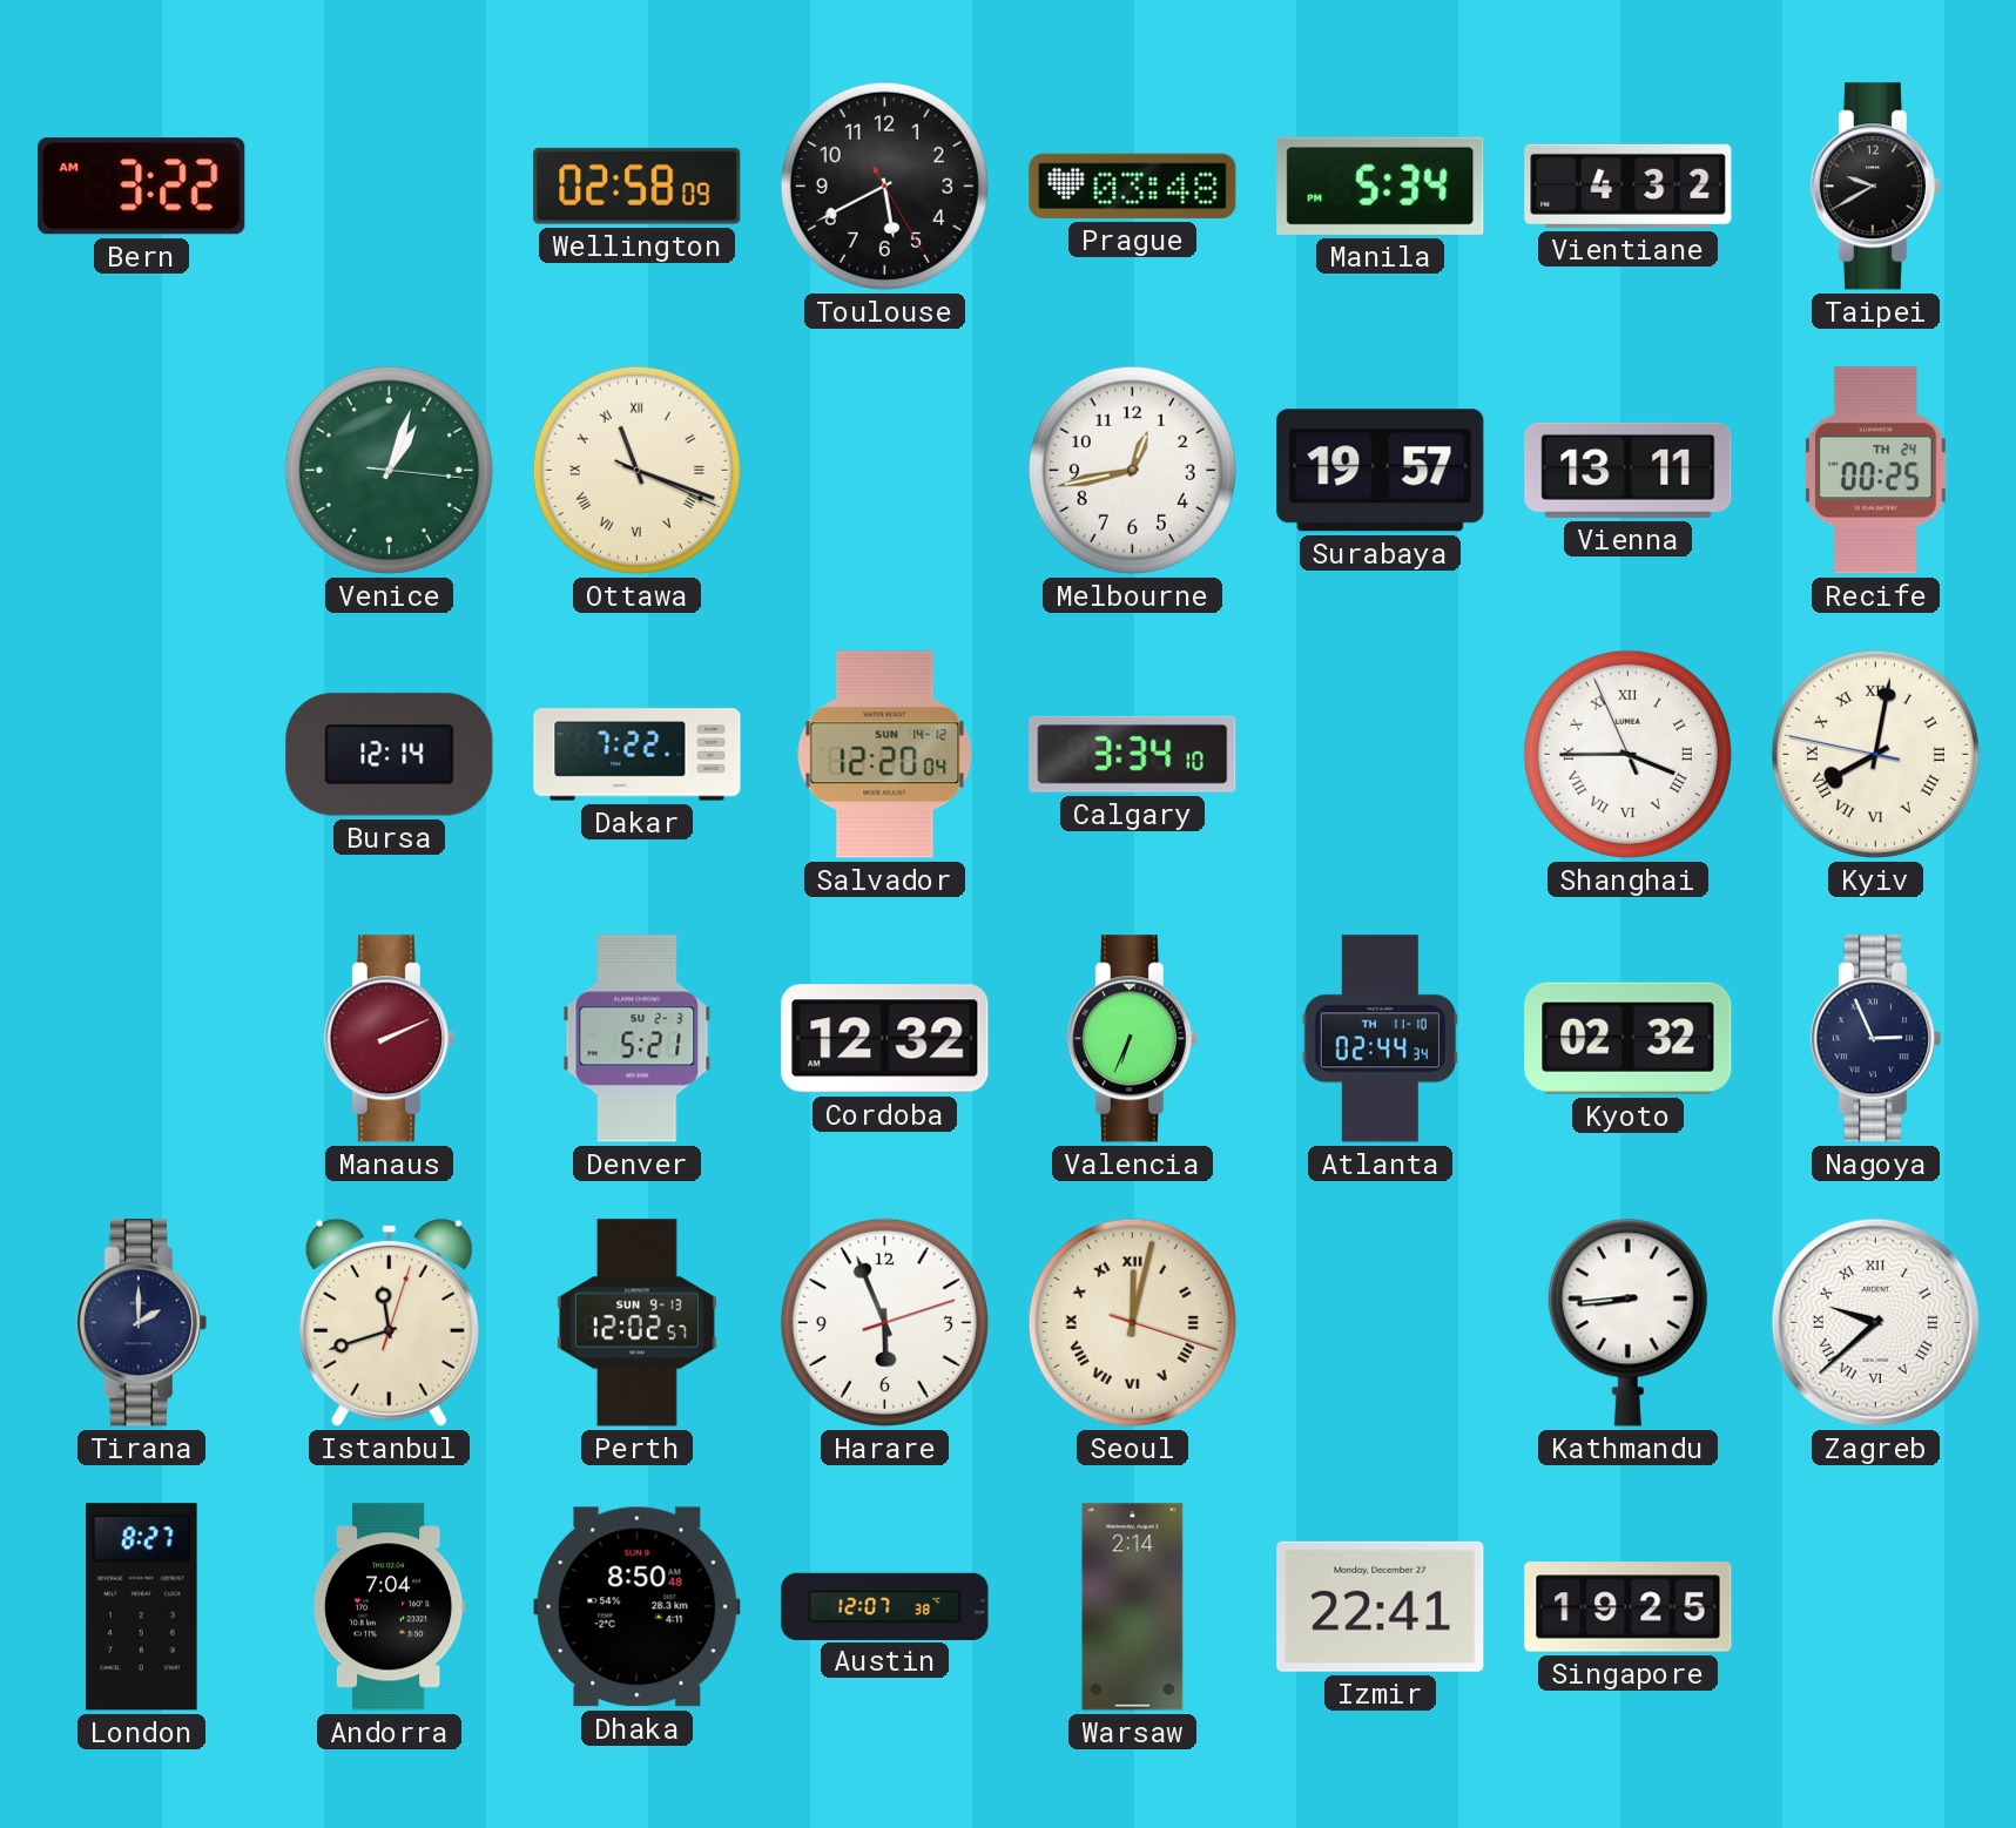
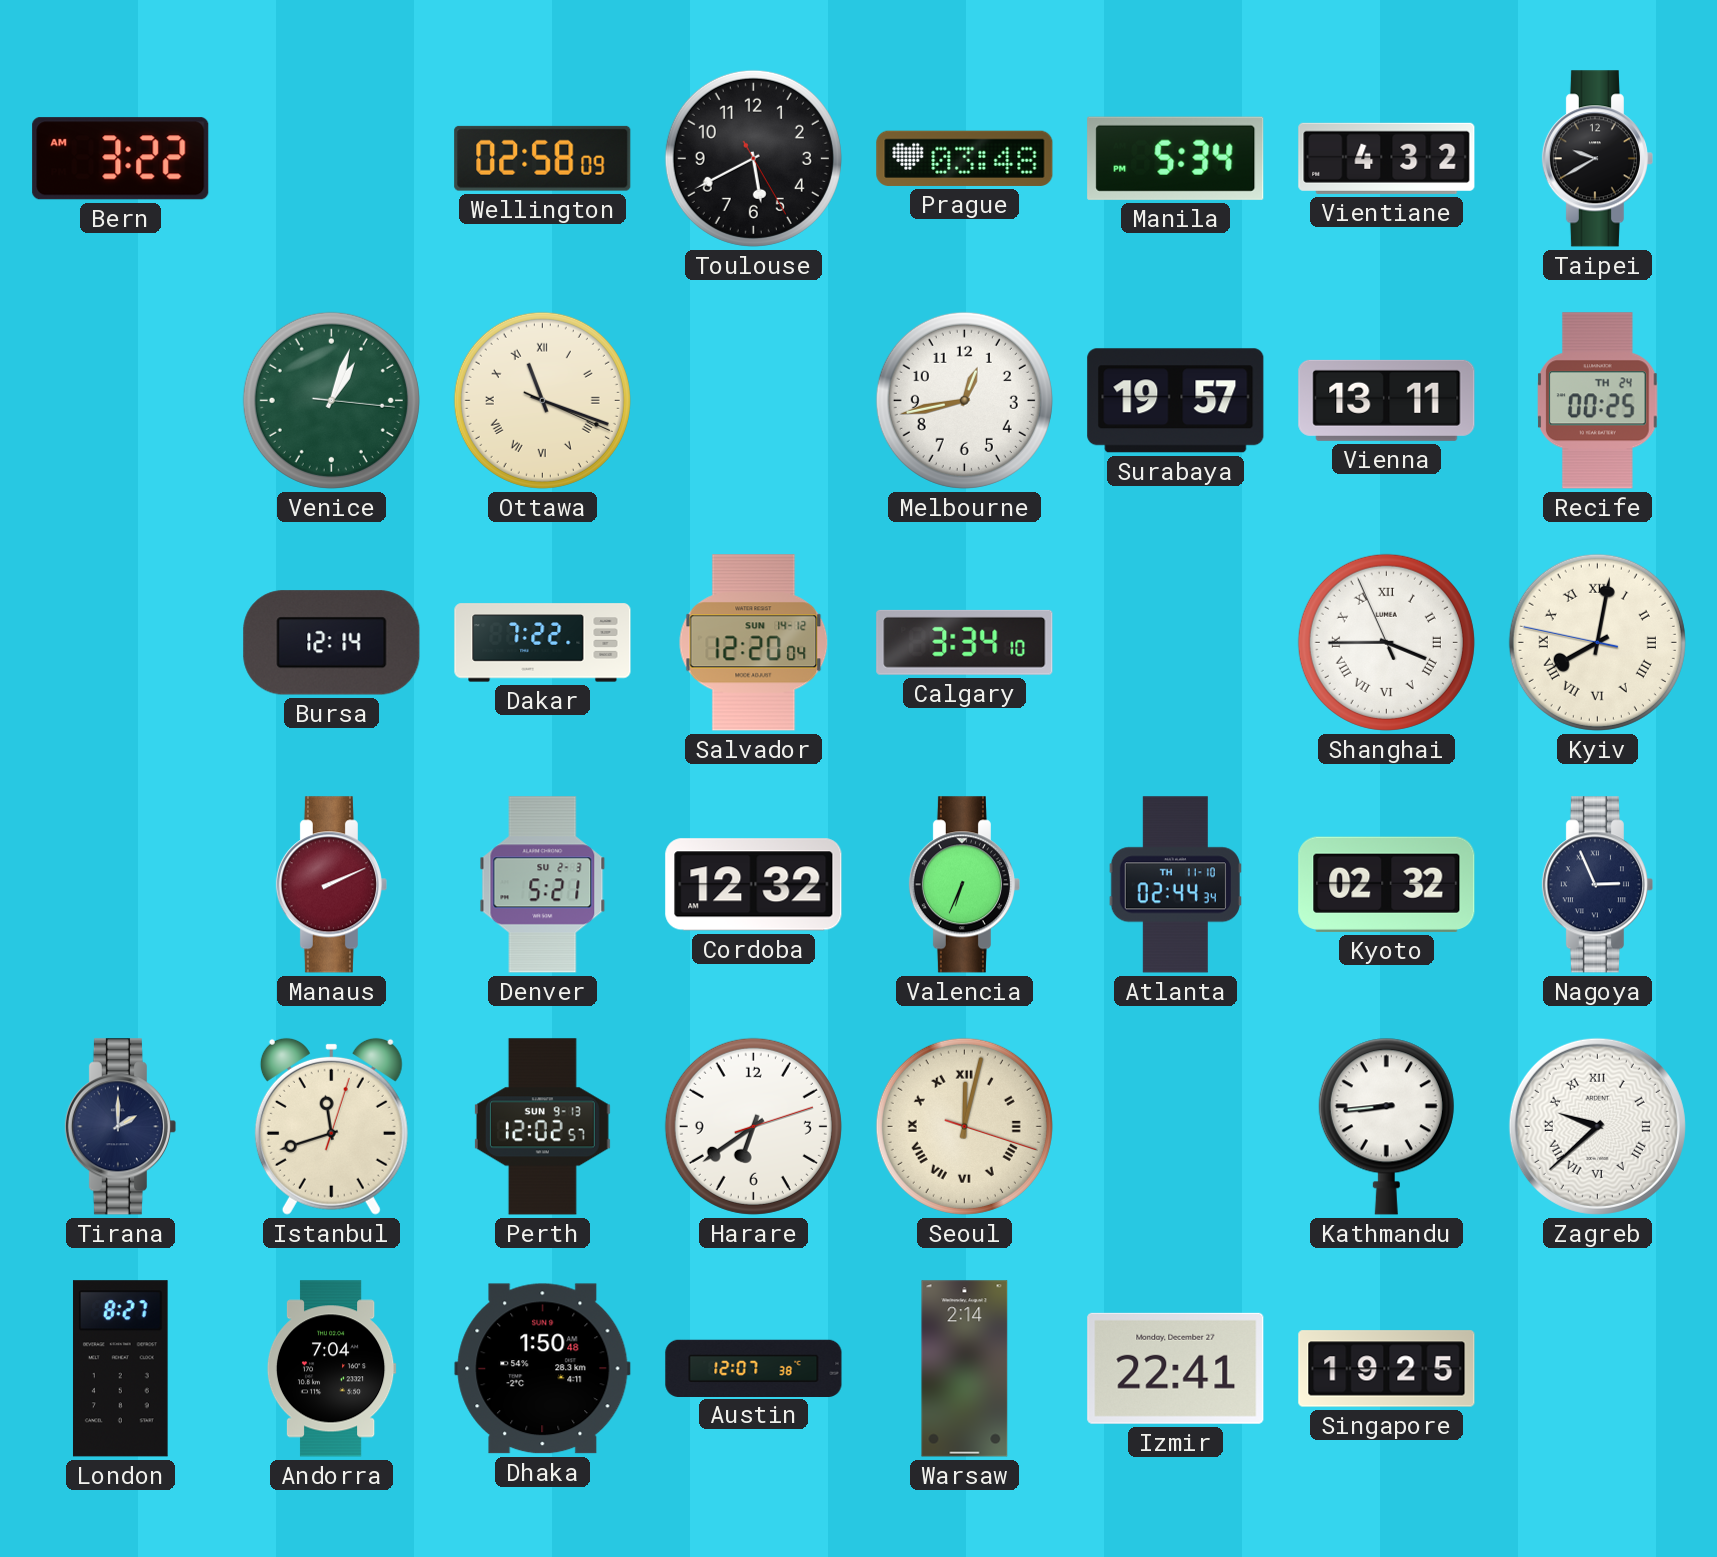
Harare: 5:56 -> 6:39 (753, 1126)
Dhaka: 8:50 -> 1:50 (543, 1369)
